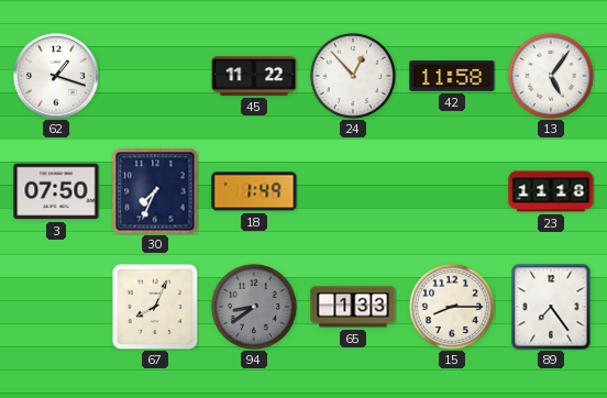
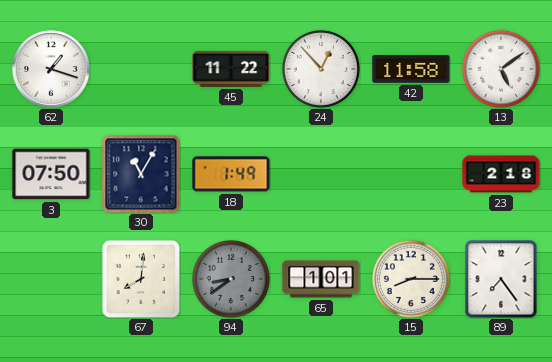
13: 5:06 -> 5:09 (501, 69)
30: 7:34 -> 11:05 (141, 174)
23: 11:18 -> 2:18 (501, 174)
67: 8:04 -> 8:01 (141, 279)
65: 1:33 -> 1:01 (321, 279)
